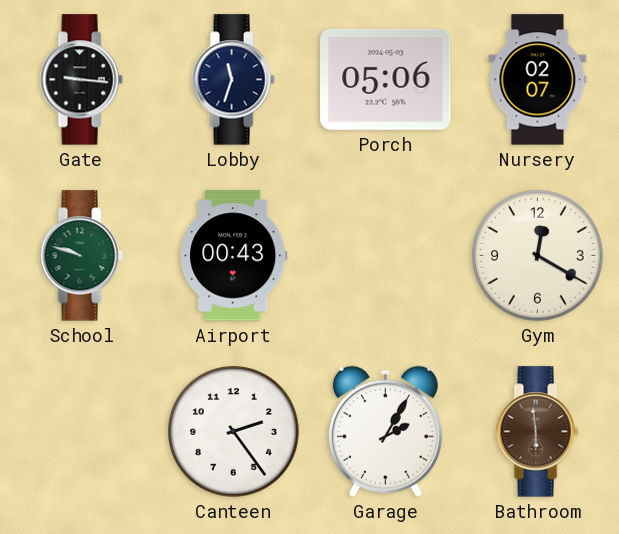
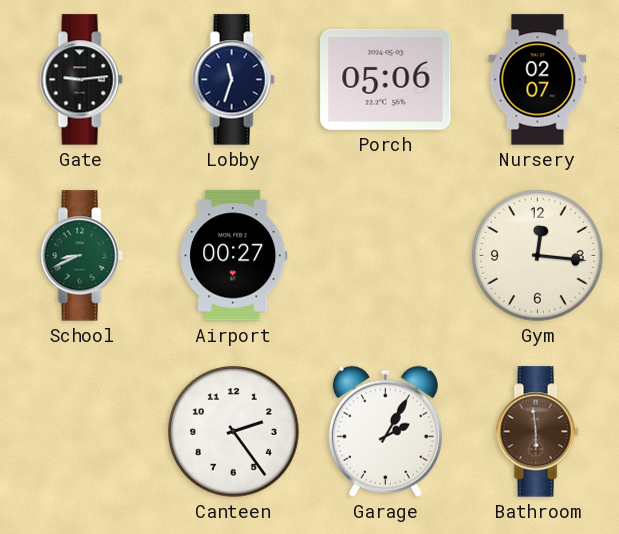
Gate: 9:16 -> 9:14 (81, 80)
School: 9:48 -> 8:41 (81, 256)
Airport: 00:43 -> 00:27 (234, 256)
Gym: 12:20 -> 12:16 (538, 256)
